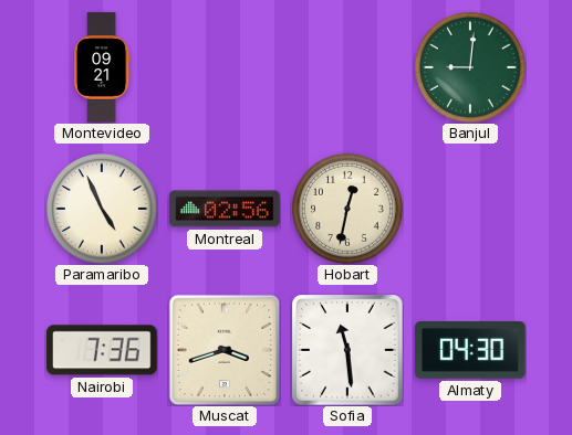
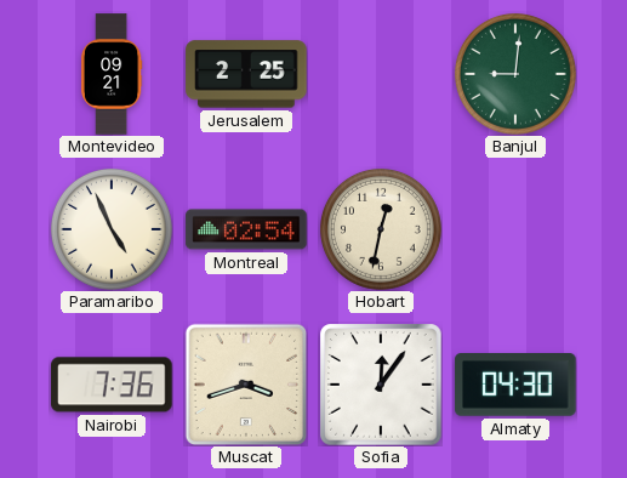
Jerusalem: none -> 2:25 (246, 74)
Montreal: 02:56 -> 02:54 (246, 229)
Sofia: 11:29 -> 12:06 (381, 385)
